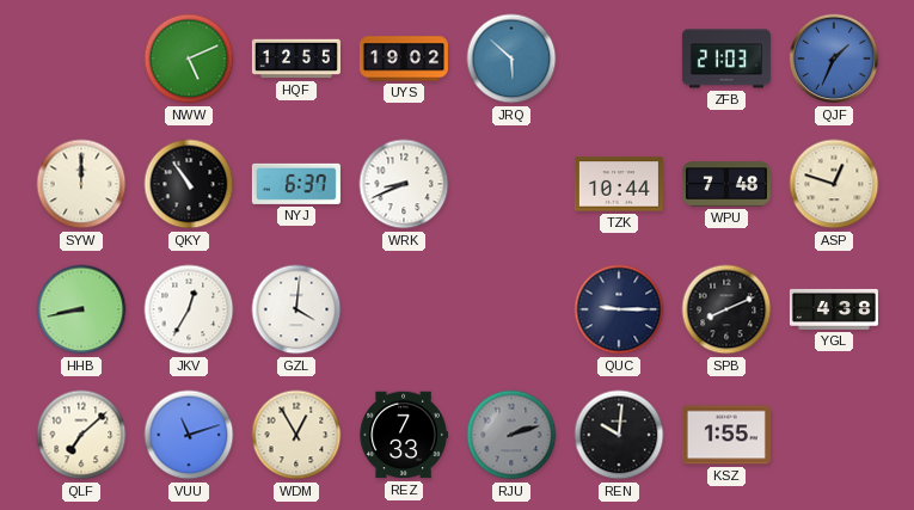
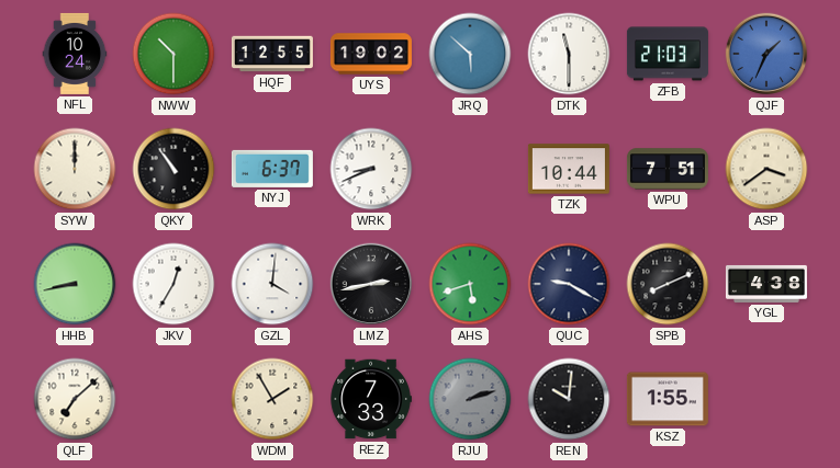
NFL: none -> 10:24 (75, 54)
NWW: 5:11 -> 10:30 (173, 54)
DTK: none -> 11:30 (569, 54)
WPU: 7:48 -> 7:51 (668, 169)
ASP: 12:48 -> 3:39 (766, 169)
LMZ: none -> 2:43 (371, 284)
AHS: none -> 5:42 (470, 284)
QUC: 9:15 -> 9:20 (569, 284)
VUU: 11:12 -> none (189, 435)
WDM: 12:55 -> 1:55 (272, 399)
